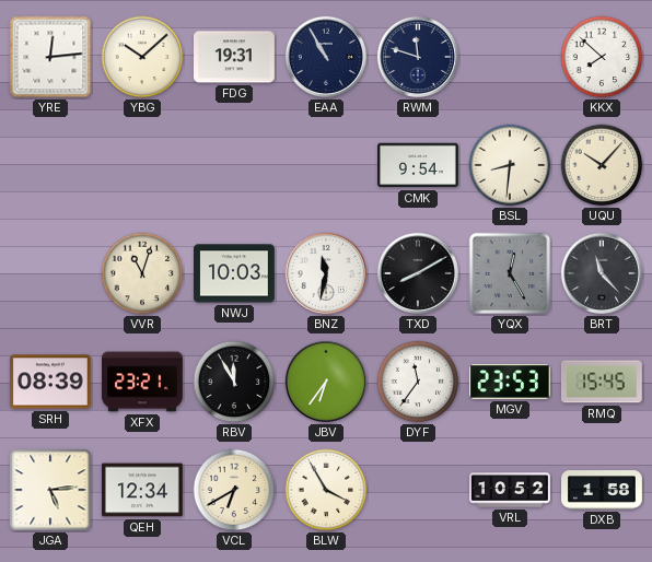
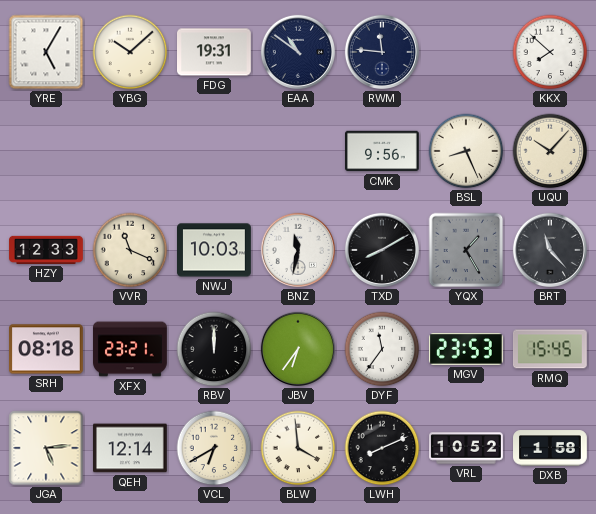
YRE: 12:14 -> 5:05 (46, 52)
EAA: 10:55 -> 10:51 (298, 52)
RWM: 11:48 -> 11:46 (382, 52)
CMK: 9:54 -> 9:56 (383, 151)
BSL: 8:31 -> 8:26 (466, 151)
HZY: none -> 12:33 (47, 250)
VVR: 11:03 -> 11:19 (130, 250)
YQX: 12:25 -> 1:25 (466, 250)
SRH: 08:39 -> 08:18 (47, 349)
RBV: 11:55 -> 12:00 (214, 349)
QEH: 12:34 -> 12:14 (131, 448)
BLW: 3:55 -> 3:59 (298, 448)
LWH: none -> 8:11 (382, 448)
